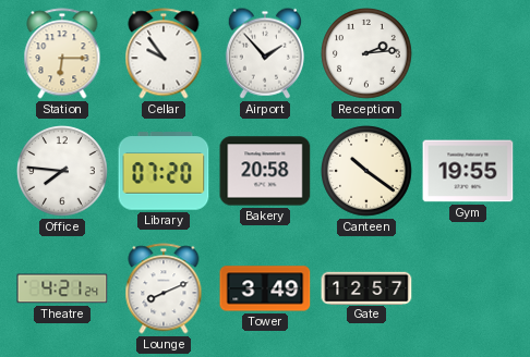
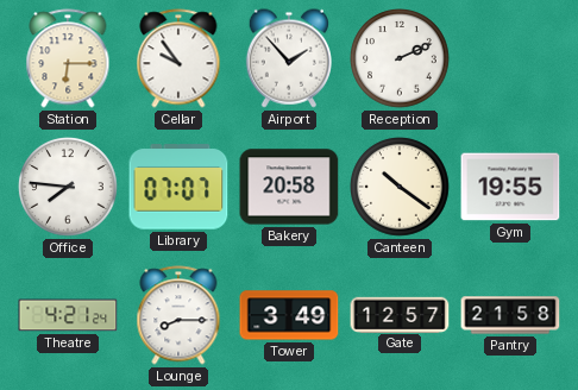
Reception: 2:14 -> 2:11 (401, 59)
Library: 07:20 -> 07:07 (178, 187)
Lounge: 8:11 -> 8:15 (178, 315)
Pantry: none -> 21:58 (510, 315)
